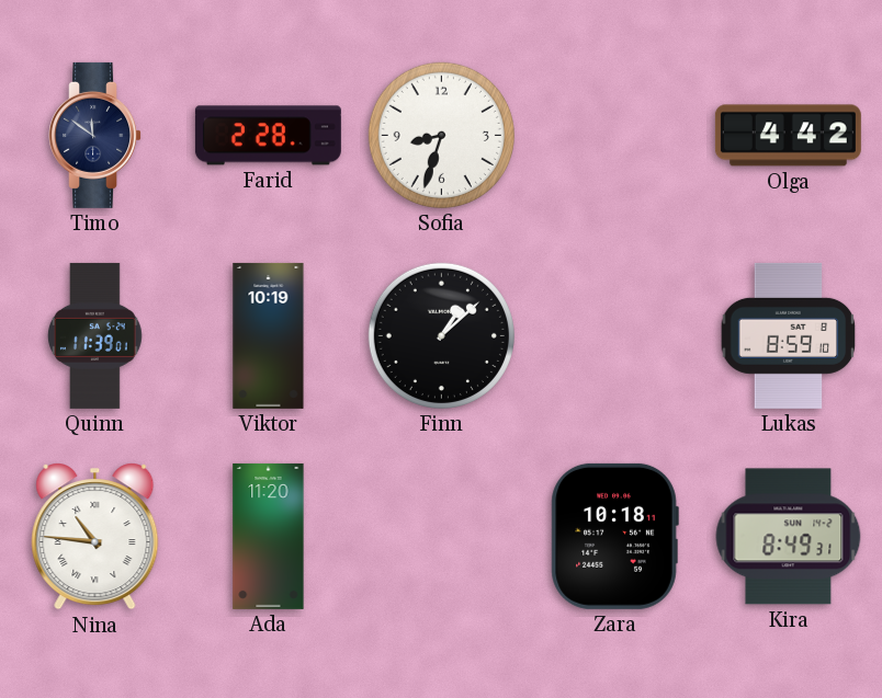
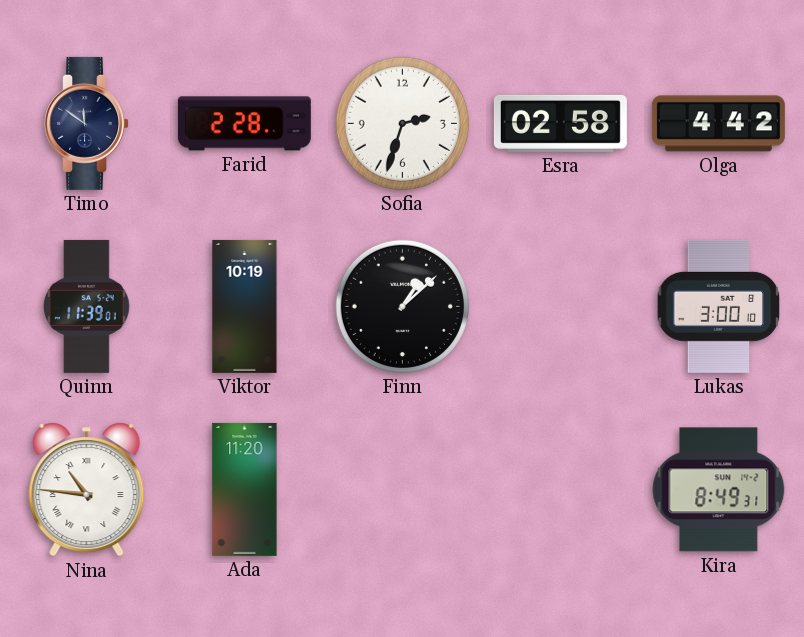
Sofia: 8:33 -> 2:33 (402, 123)
Esra: none -> 02:58 (560, 123)
Lukas: 8:59 -> 3:00 (719, 306)
Zara: 10:18 -> none (614, 536)
